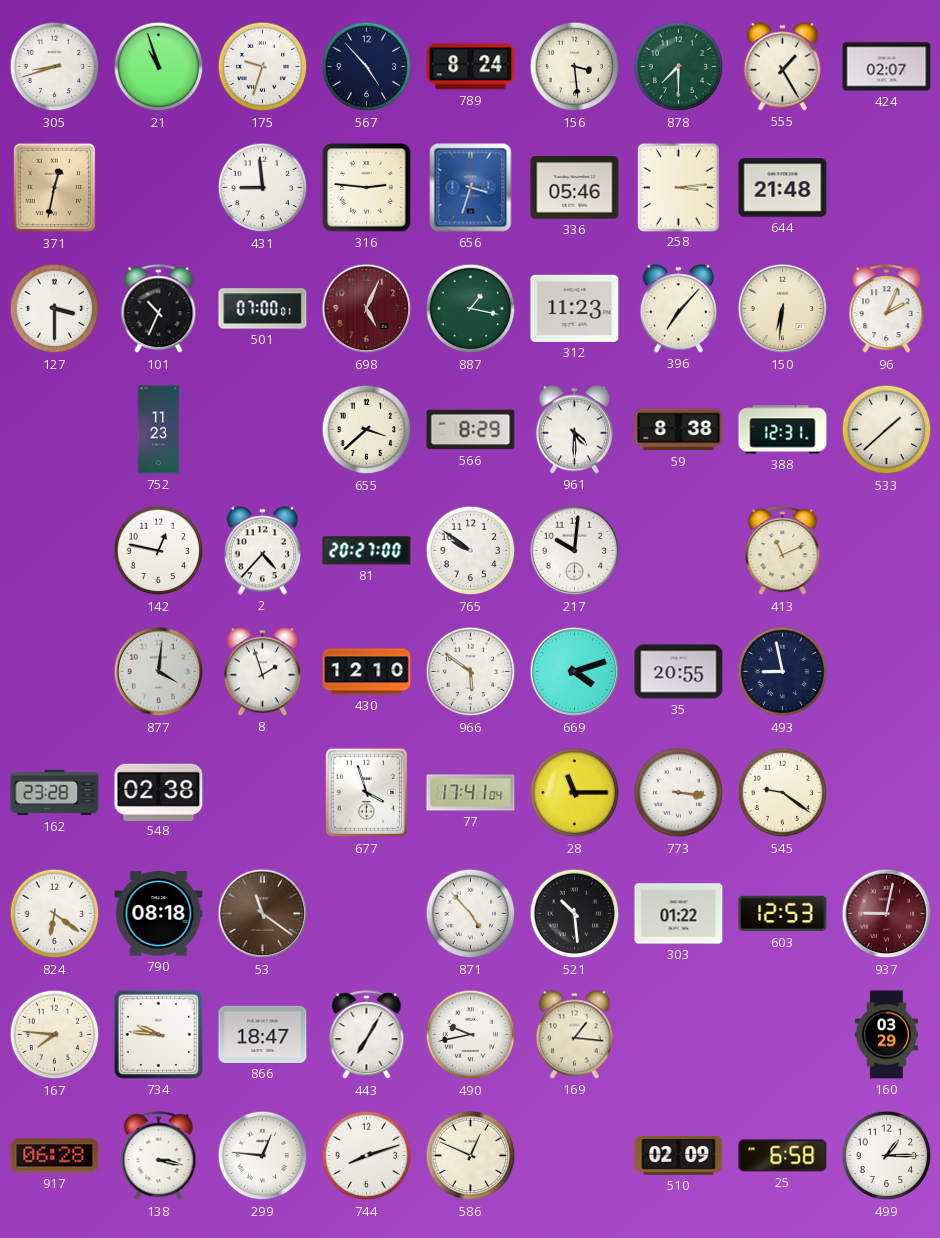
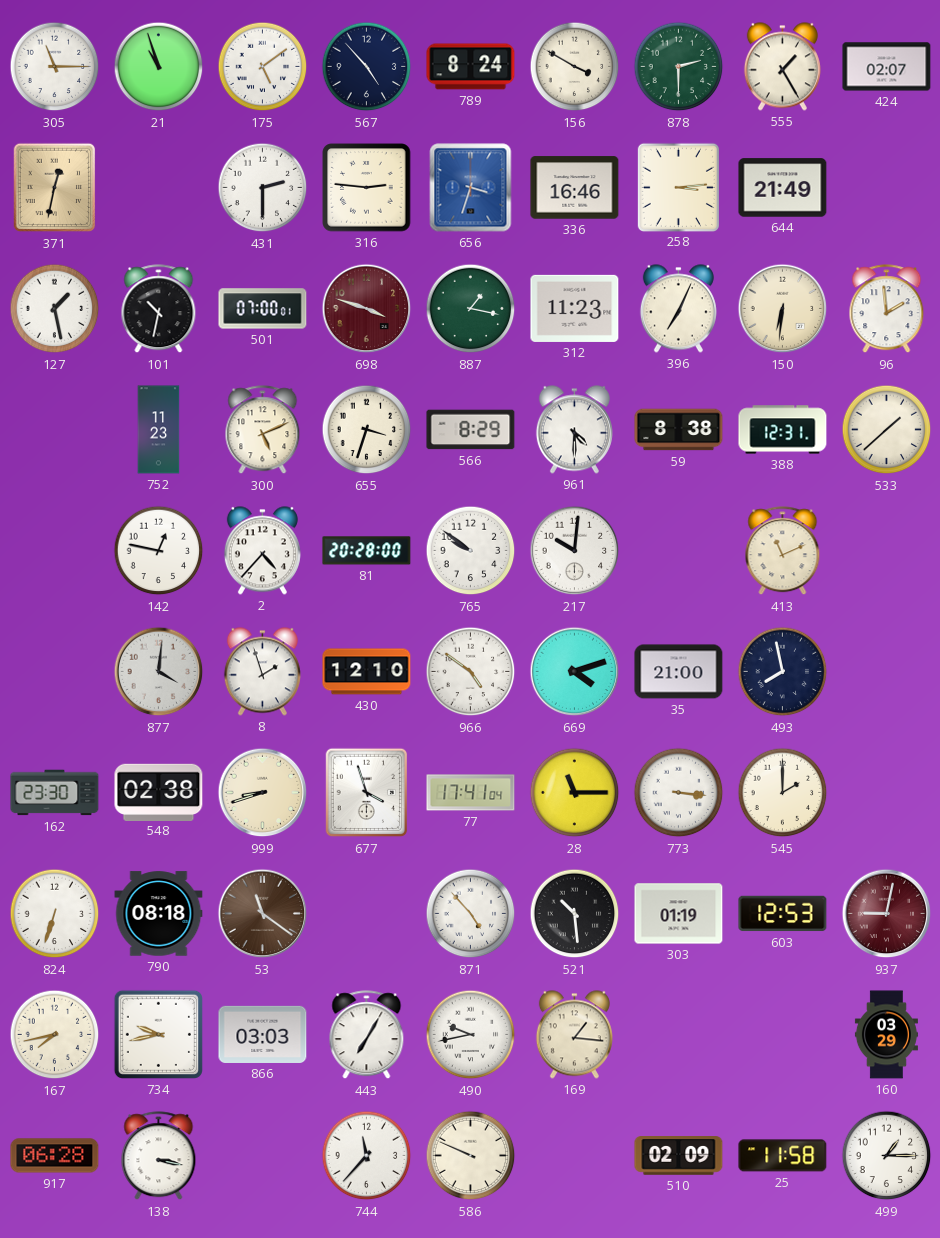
305: 8:42 -> 11:15 (55, 67)
175: 9:33 -> 5:09 (263, 67)
156: 3:29 -> 3:50 (575, 67)
878: 7:30 -> 2:30 (679, 67)
431: 8:59 -> 2:30 (263, 188)
336: 05:46 -> 16:46 (575, 188)
644: 21:48 -> 21:49 (783, 188)
127: 3:30 -> 1:28 (55, 309)
101: 10:34 -> 10:32 (159, 309)
698: 5:04 -> 3:48 (367, 309)
396: 7:07 -> 7:04 (678, 309)
96: 2:04 -> 1:59 (887, 309)
300: none -> 5:11 (263, 430)
655: 3:38 -> 3:33 (367, 430)
81: 20:27 -> 20:28 (367, 551)
966: 5:51 -> 4:51 (471, 672)
35: 20:55 -> 21:00 (679, 672)
493: 8:58 -> 7:58 (783, 672)
162: 23:28 -> 23:30 (55, 793)
999: none -> 8:42 (263, 793)
545: 9:21 -> 2:00 (783, 793)
824: 6:21 -> 6:33 (55, 914)
303: 01:22 -> 01:19 (679, 914)
167: 7:46 -> 7:43 (55, 1035)
734: 9:46 -> 9:43 (158, 1034)
866: 18:47 -> 03:03 (263, 1034)
299: 12:46 -> none (263, 1156)
744: 8:12 -> 11:37 (367, 1156)
586: 12:49 -> 9:49 (471, 1156)
25: 6:58 -> 11:58 (783, 1156)
